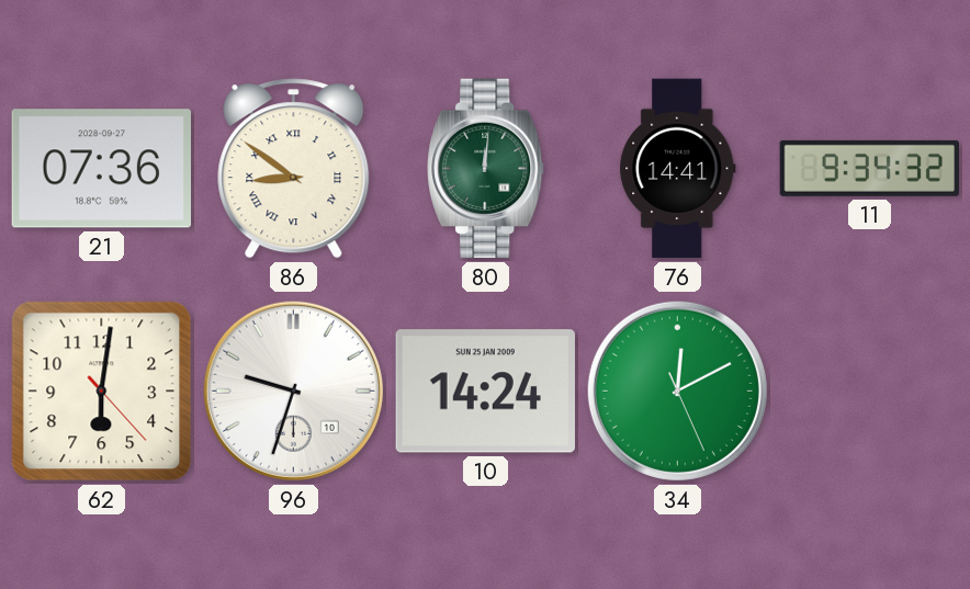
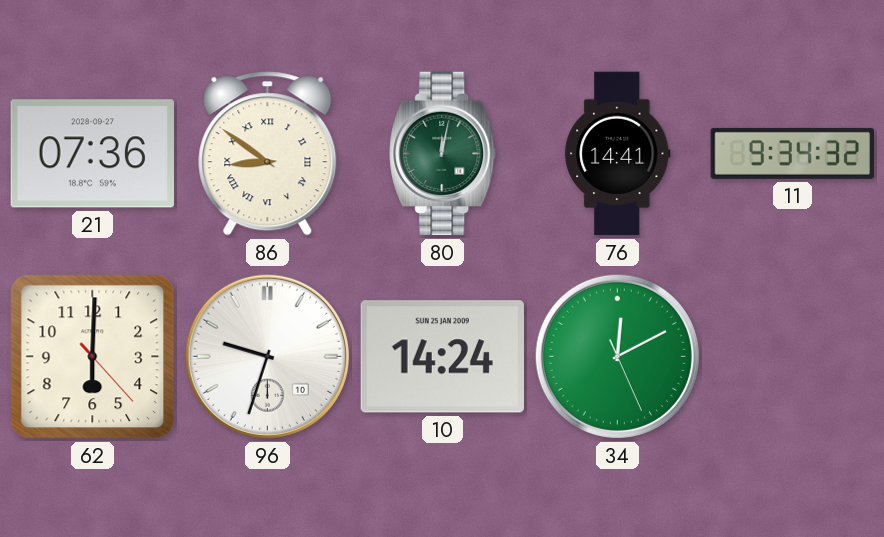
80: 12:01 -> 12:02 (443, 154)
62: 6:01 -> 6:00 (93, 357)
